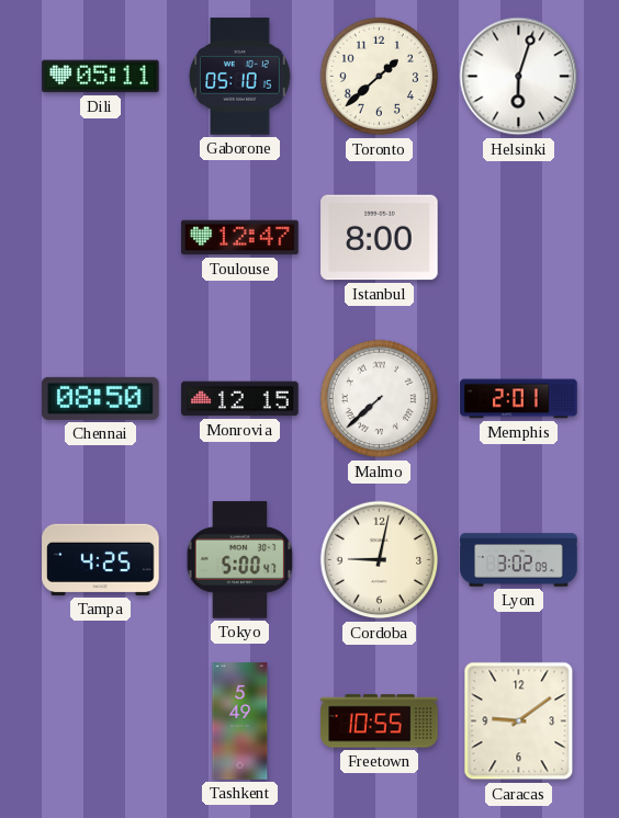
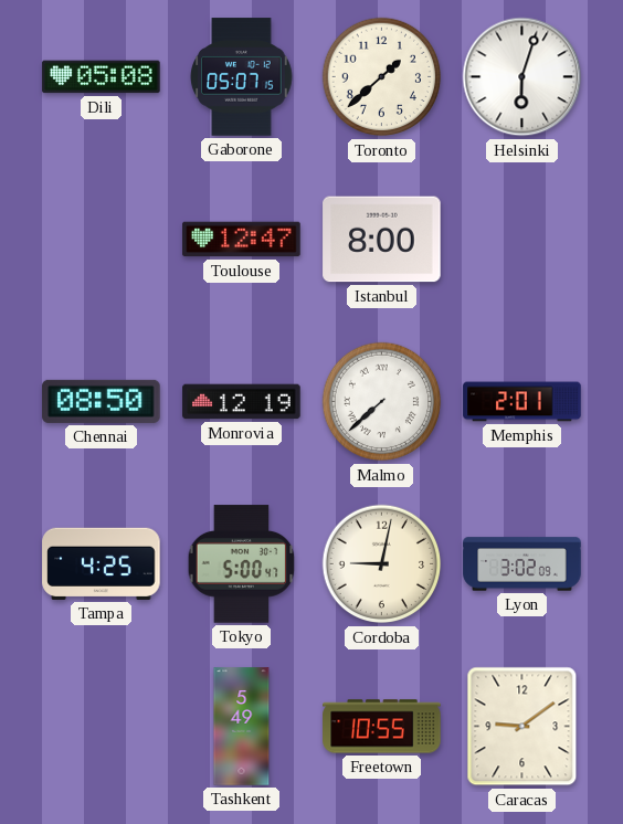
Dili: 05:11 -> 05:08 (102, 77)
Gaborone: 05:10 -> 05:07 (242, 77)
Monrovia: 12:15 -> 12:19 (242, 402)
